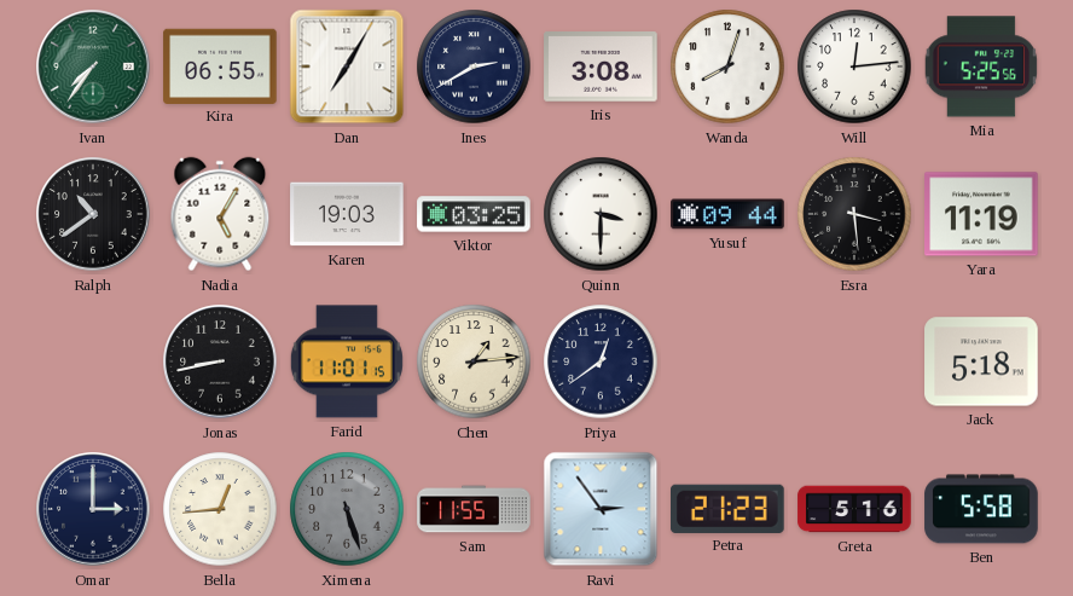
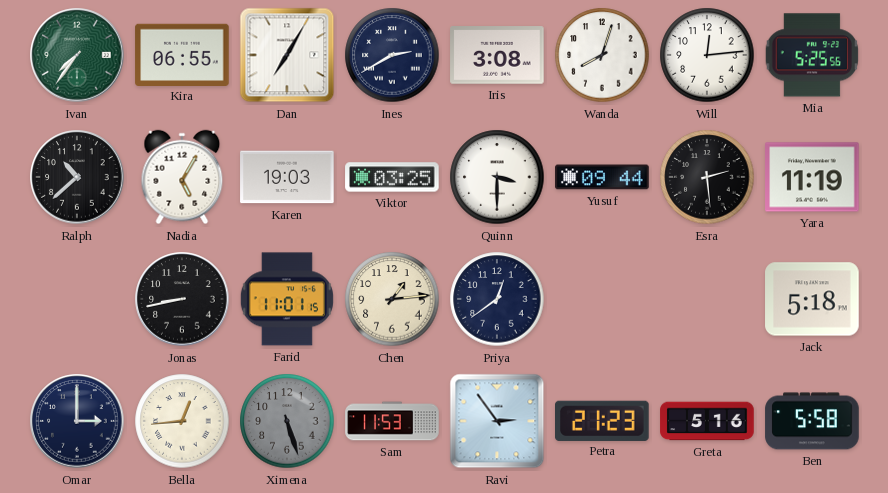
Ralph: 10:39 -> 10:38 (77, 177)
Esra: 3:29 -> 2:29 (707, 177)
Sam: 11:55 -> 11:53 (392, 421)
